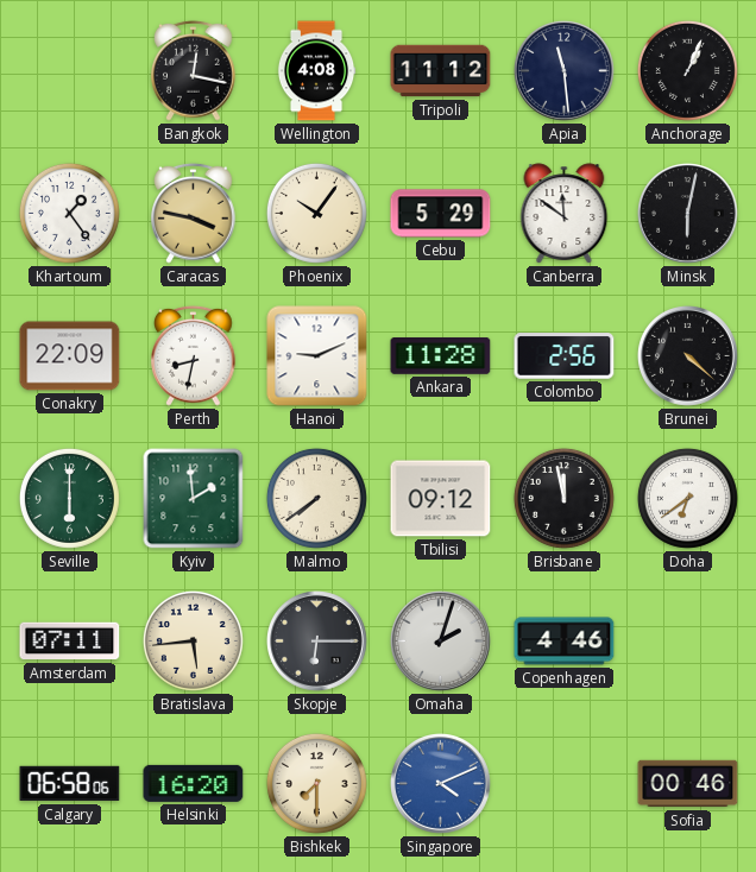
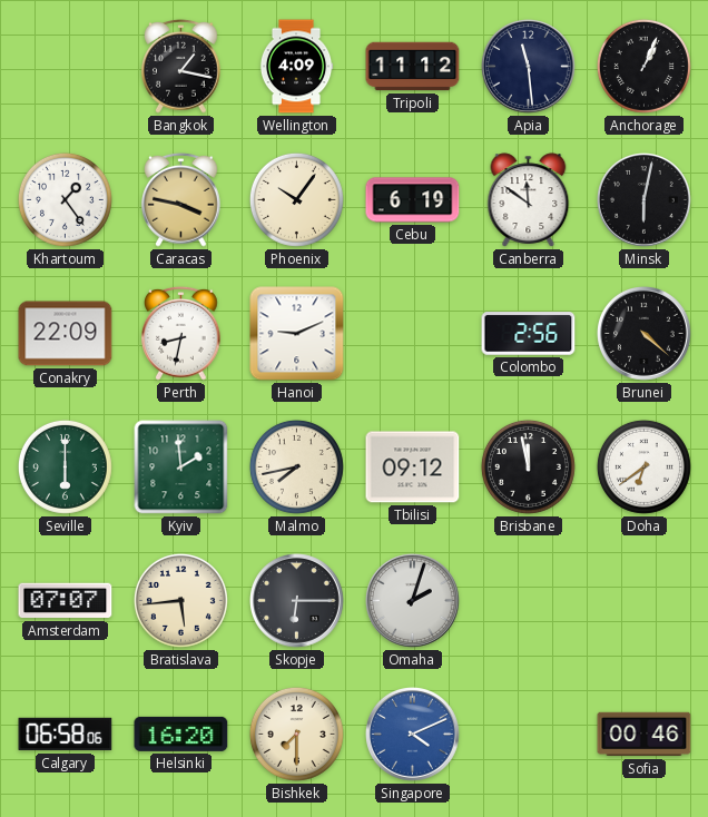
Bangkok: 12:17 -> 1:17 (181, 66)
Wellington: 4:08 -> 4:09 (296, 67)
Cebu: 5:29 -> 6:19 (413, 200)
Ankara: 11:28 -> none (441, 356)
Malmo: 7:39 -> 7:43 (296, 466)
Amsterdam: 07:11 -> 07:07 (66, 601)
Copenhagen: 4:46 -> none (565, 642)
